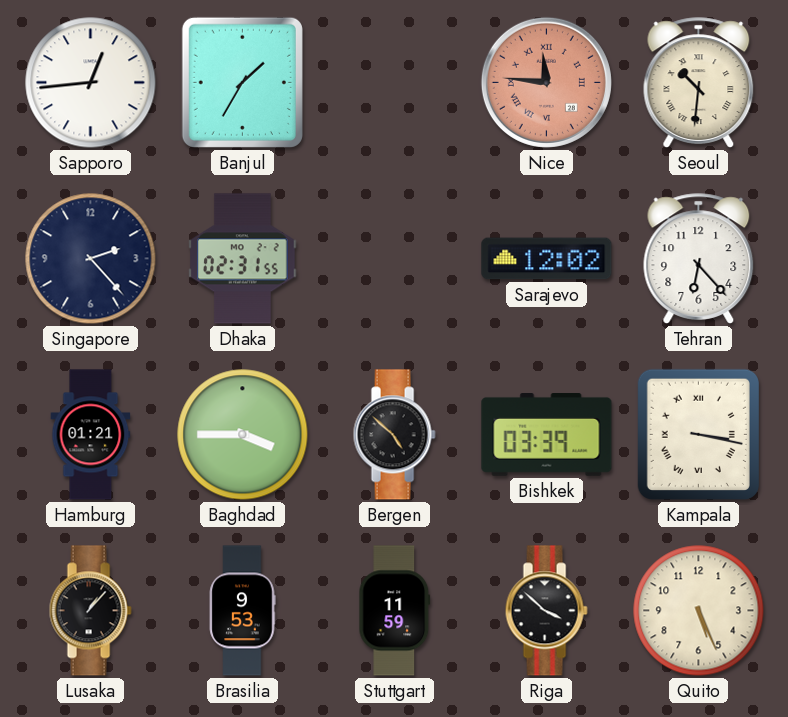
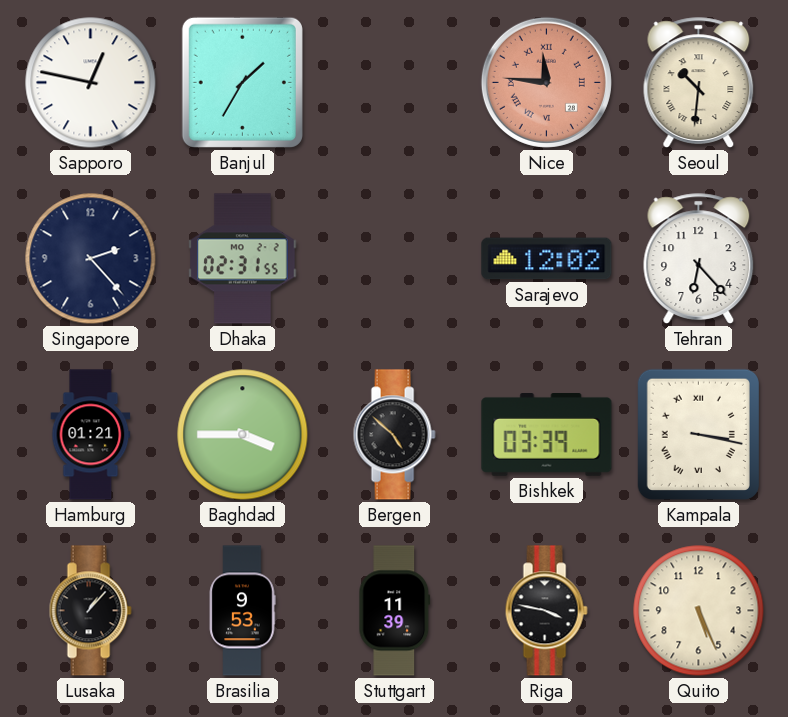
Sapporo: 12:44 -> 12:47 (91, 83)
Stuttgart: 11:59 -> 11:39 (395, 611)
Riga: 3:52 -> 3:47 (546, 611)
